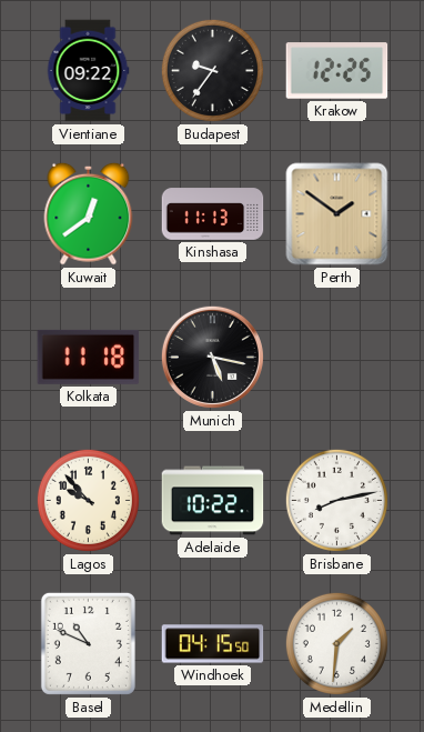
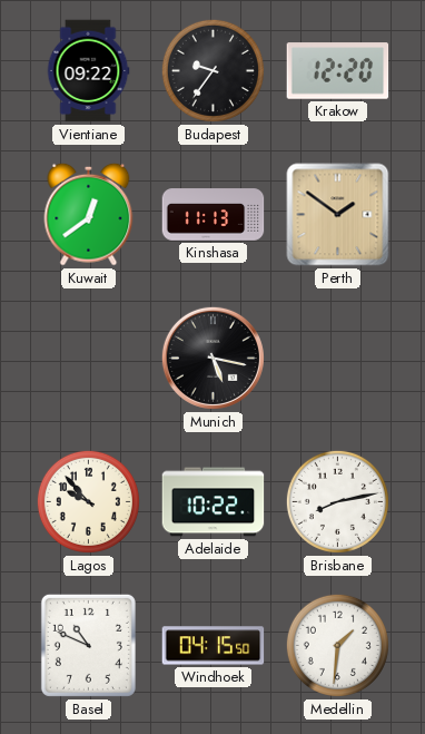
Krakow: 12:25 -> 12:20 (338, 71)
Kolkata: 11:18 -> none (89, 357)
